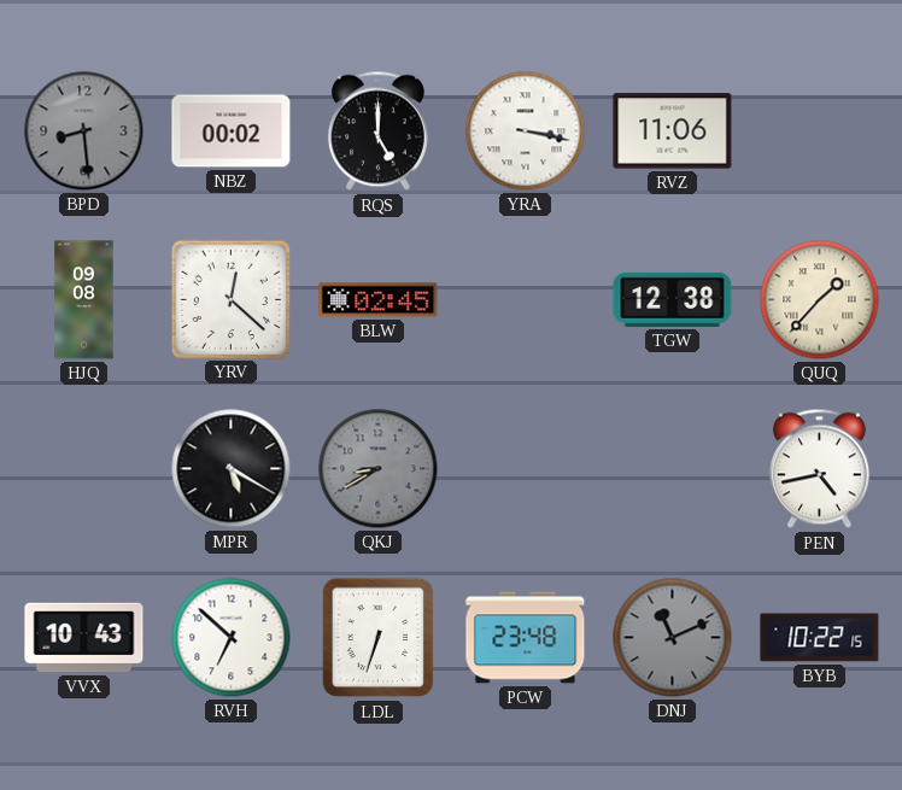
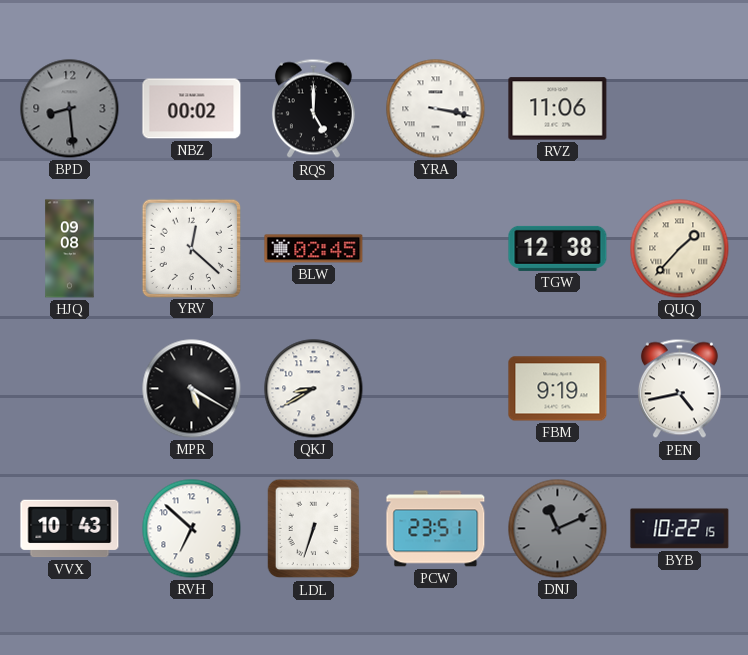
QKJ dial: grey -> white (314, 389)
FBM: none -> 9:19 (558, 389)
PCW: 23:48 -> 23:51 (436, 529)
